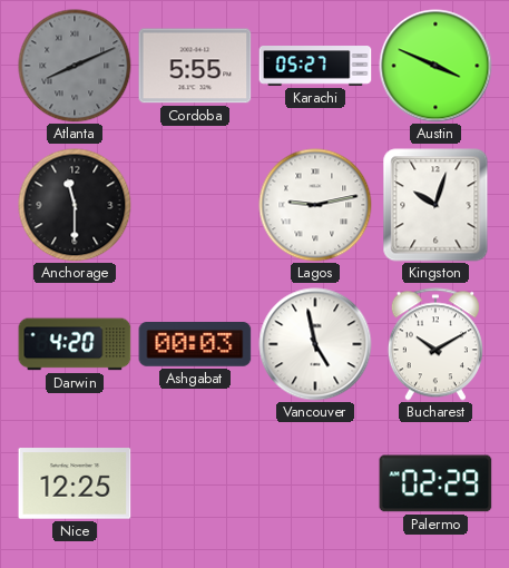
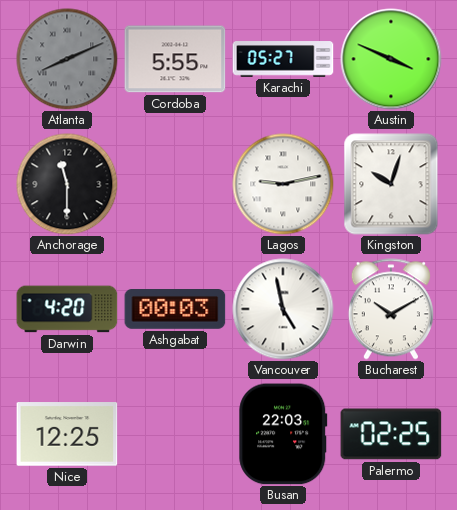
Busan: none -> 22:03 (283, 434)
Palermo: 02:29 -> 02:25 (391, 434)
